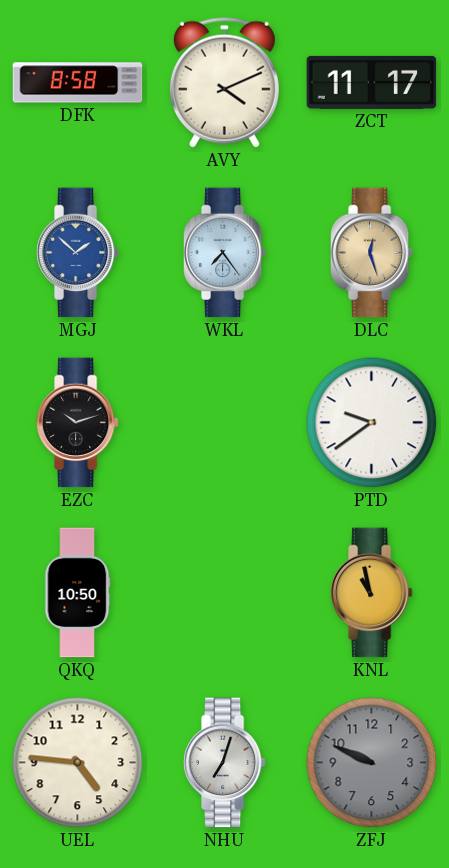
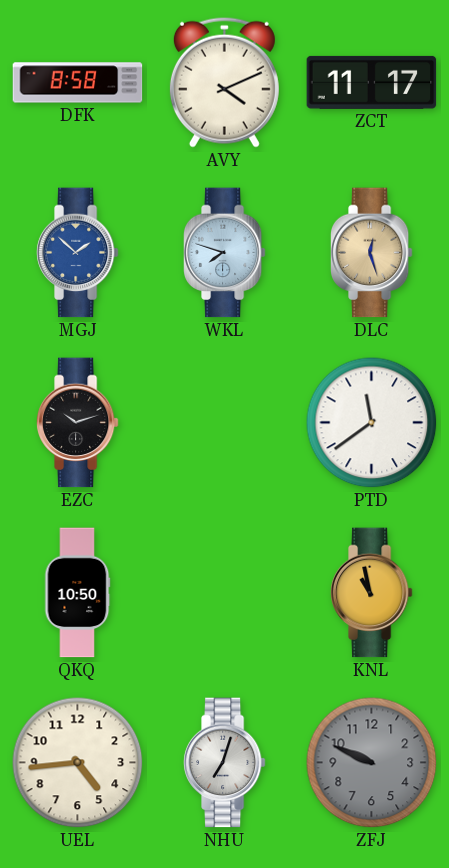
WKL: 7:24 -> 7:48 (224, 253)
PTD: 9:39 -> 11:39 (372, 423)
UEL: 4:46 -> 4:44 (78, 763)
